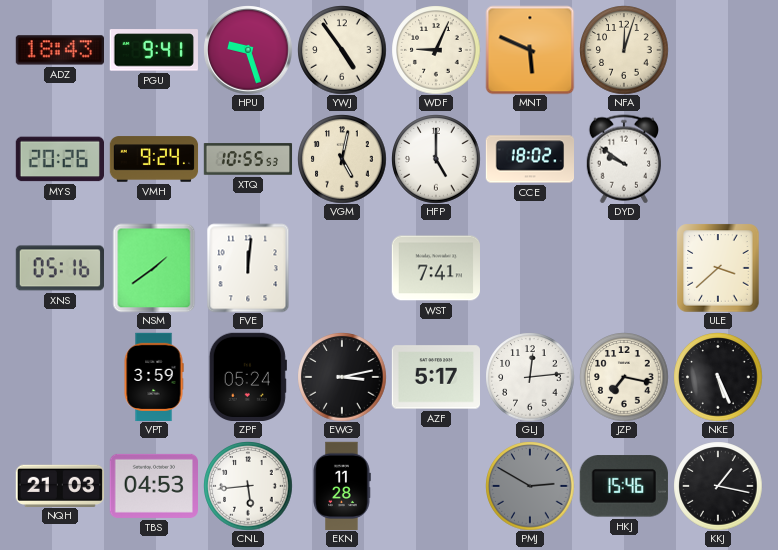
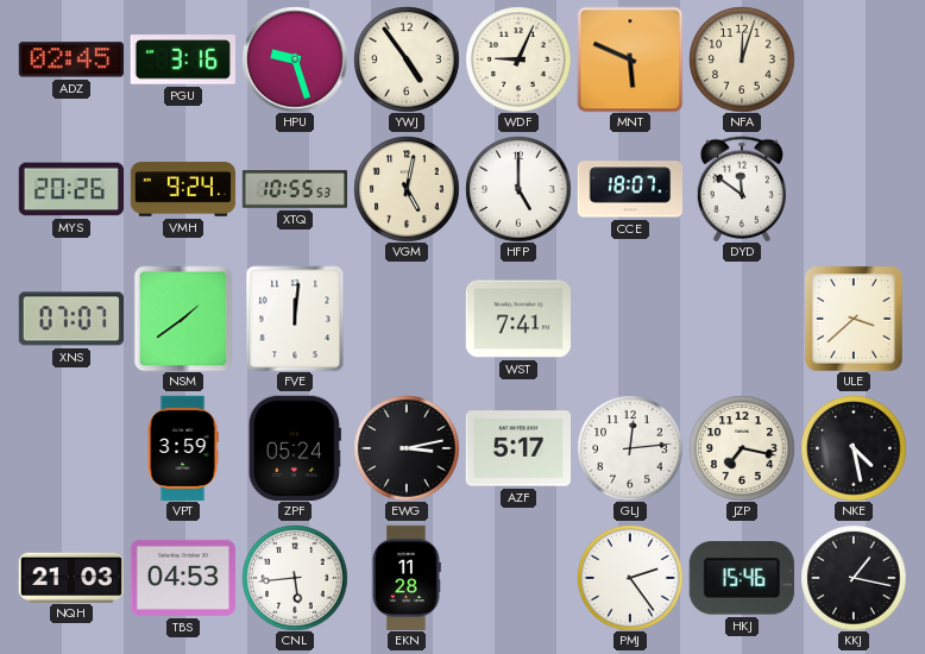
ADZ: 18:43 -> 02:45 (70, 59)
PGU: 9:41 -> 3:16 (183, 59)
CCE: 18:02 -> 18:07 (629, 189)
DYD: 9:51 -> 11:51 (741, 189)
XNS: 05:16 -> 07:07 (70, 319)
NKE: 5:26 -> 4:28 (854, 448)
PMJ: 2:50 -> 2:24 (630, 578)
PMJ dial: grey -> white (630, 578)
